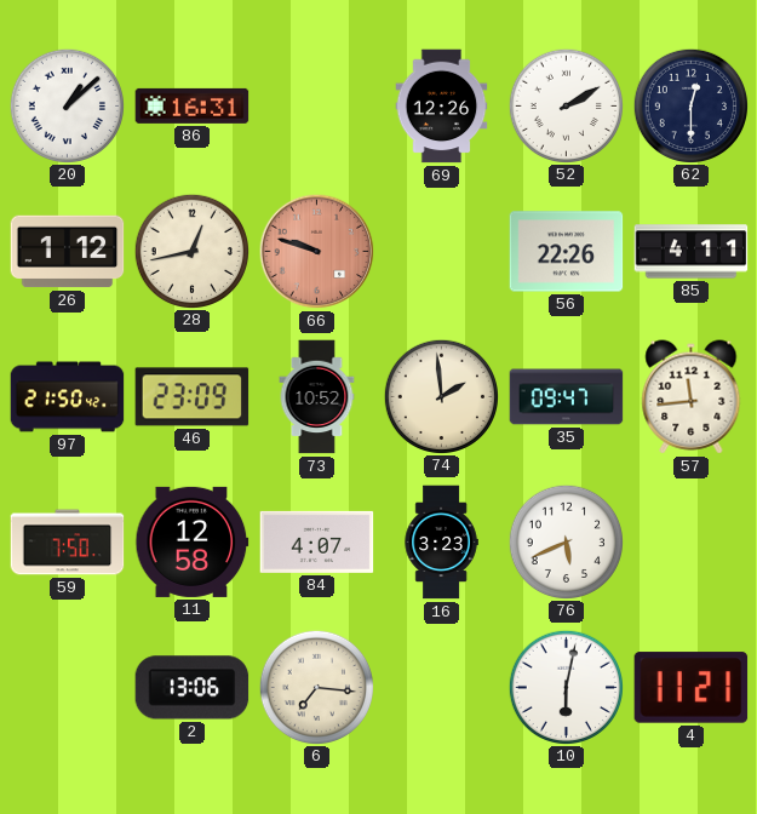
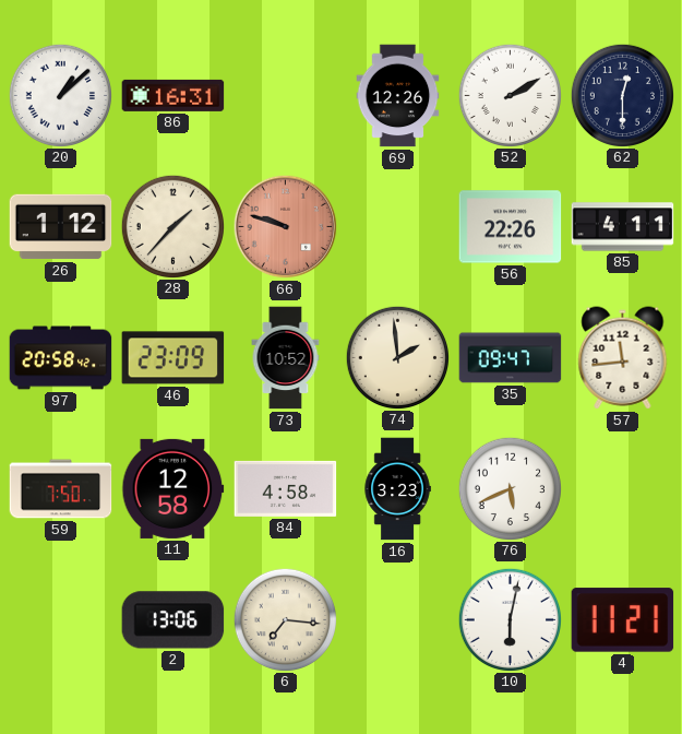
28: 12:43 -> 1:37 (172, 226)
97: 21:50 -> 20:58 (61, 358)
84: 4:07 -> 4:58 (286, 488)
